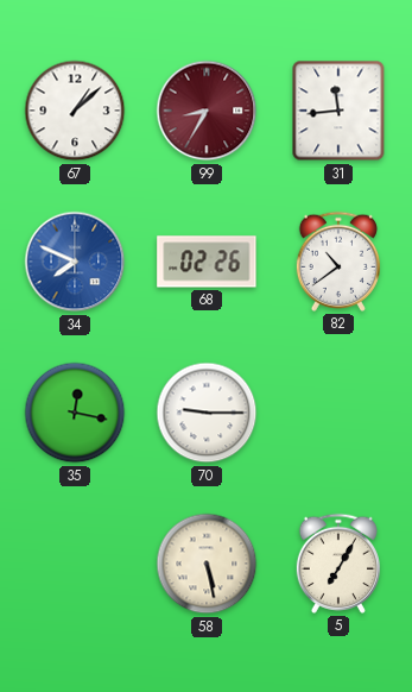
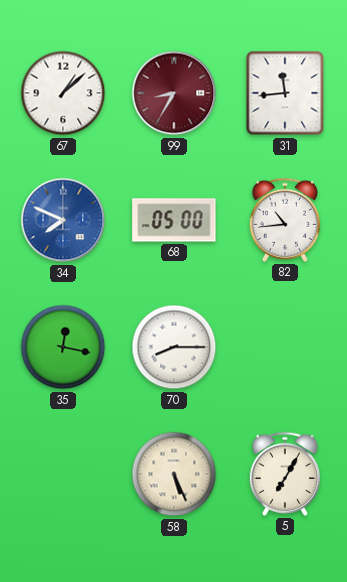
68: 02:26 -> 05:00 (174, 220)
82: 10:39 -> 10:44 (284, 220)
70: 9:15 -> 8:15 (174, 347)
58: 5:28 -> 5:26 (174, 474)
